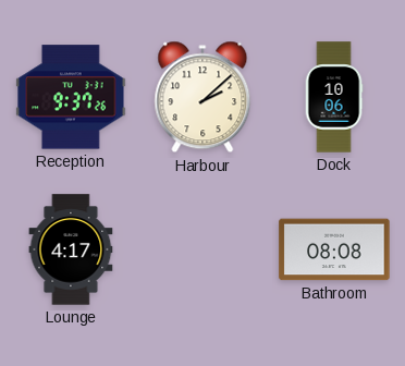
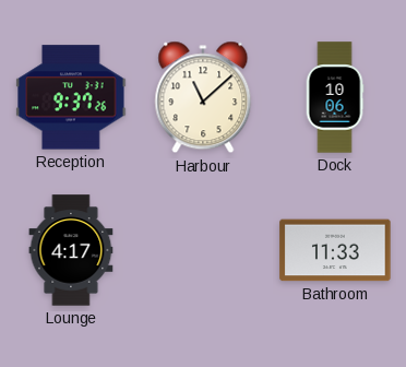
Harbour: 2:08 -> 11:08 (203, 97)
Bathroom: 08:08 -> 11:33 (335, 250)
